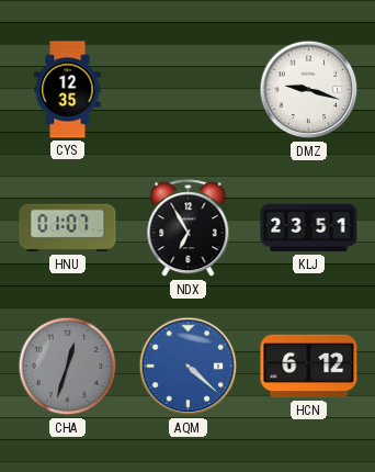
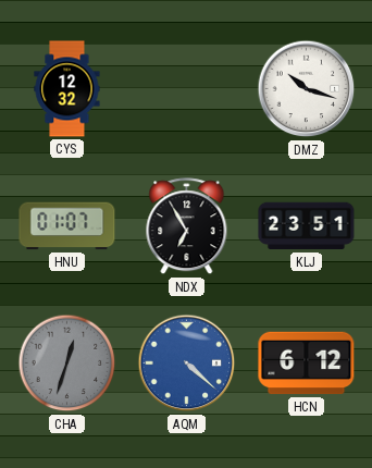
CYS: 12:35 -> 12:32 (67, 89)
DMZ: 9:18 -> 10:18 (307, 89)
